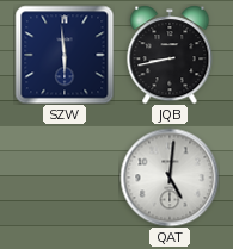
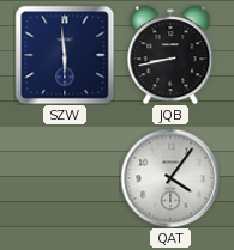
QAT: 5:01 -> 4:06 (170, 178)
